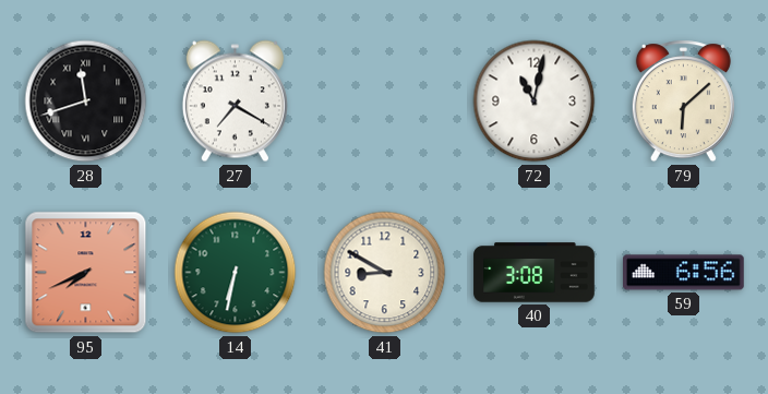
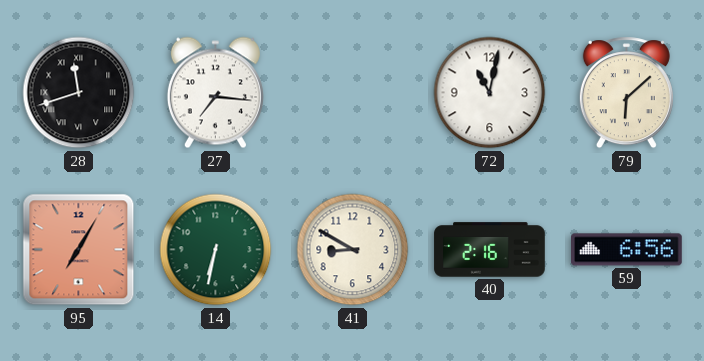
27: 7:20 -> 7:16 (215, 93)
95: 7:41 -> 7:05 (79, 250)
40: 3:08 -> 2:16 (490, 250)
